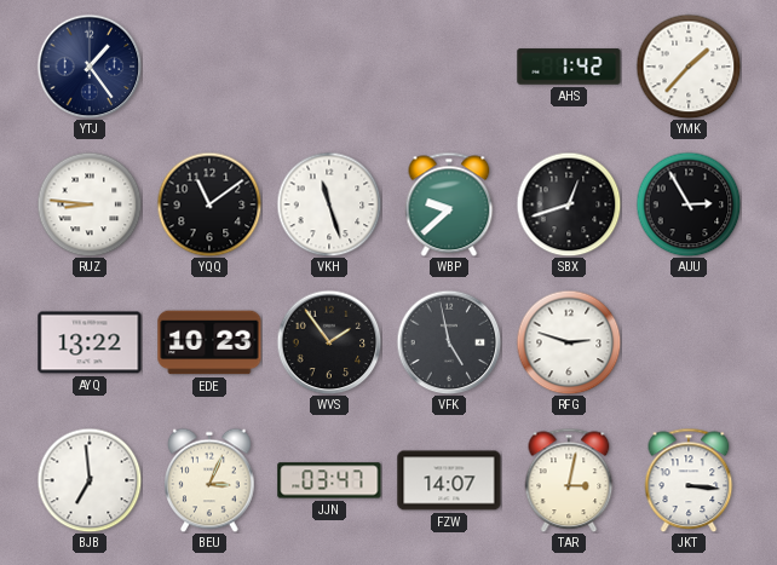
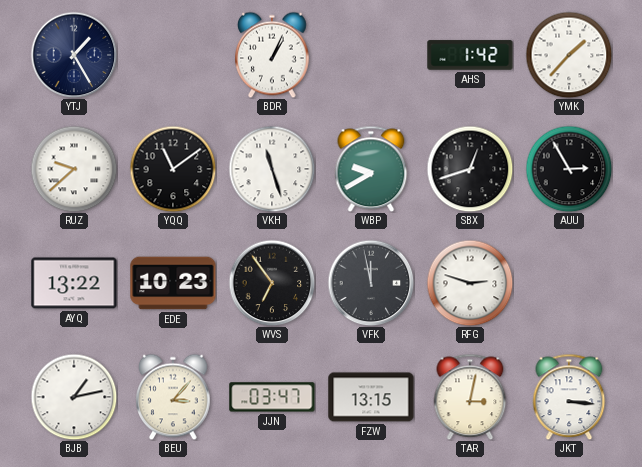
YTJ: 1:24 -> 1:25 (74, 55)
BDR: none -> 1:04 (272, 55)
RUZ: 8:46 -> 9:38 (74, 169)
WBP: 9:38 -> 9:40 (371, 169)
WVS: 1:54 -> 6:54 (272, 283)
VFK: 4:58 -> 11:58 (371, 283)
BJB: 6:59 -> 1:13 (74, 397)
BEU: 3:04 -> 3:07 (173, 397)
FZW: 14:07 -> 13:15 (371, 397)
